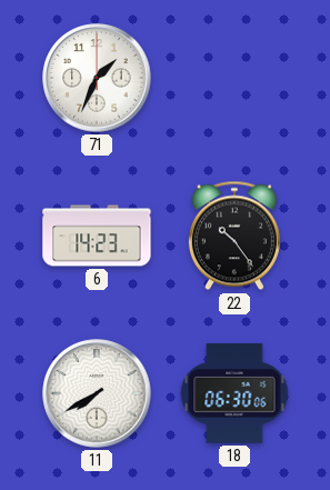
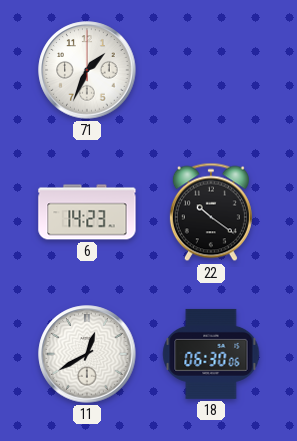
22: 10:24 -> 10:21 (211, 212)
11: 7:40 -> 12:40 (87, 354)
